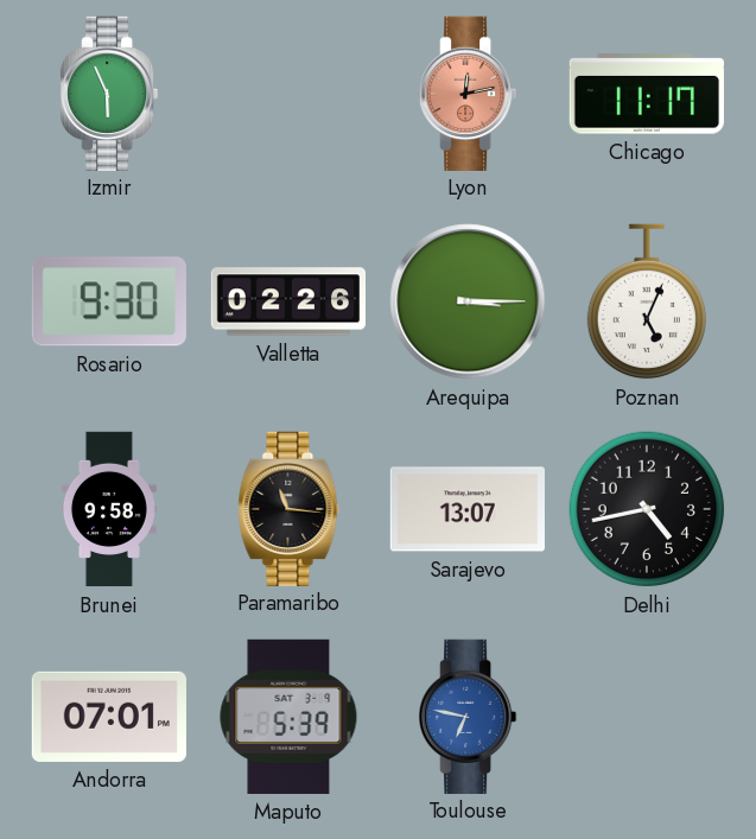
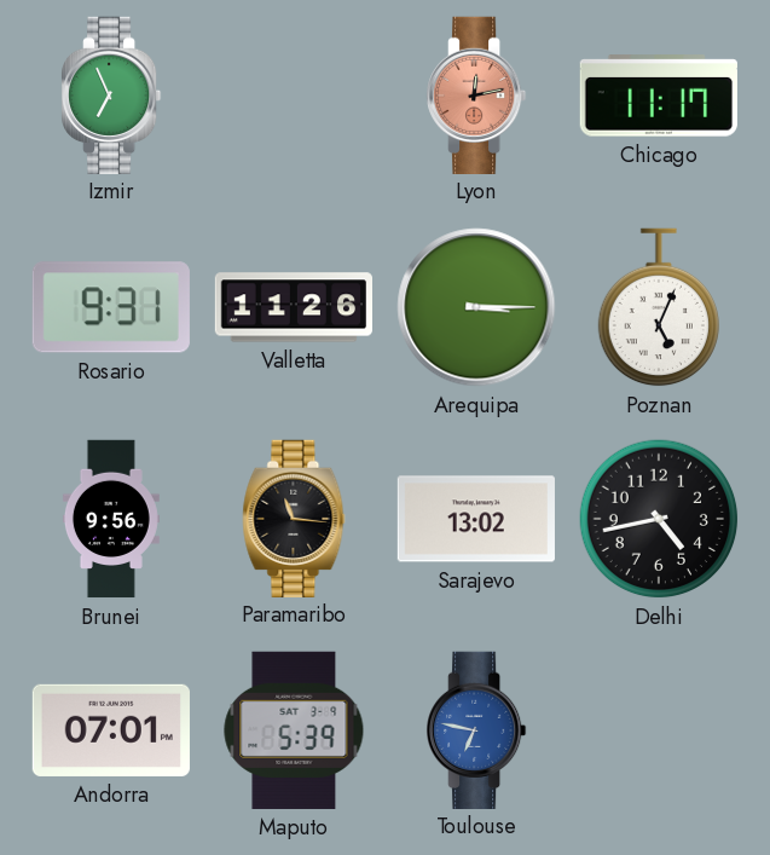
Izmir: 5:56 -> 6:56 (111, 94)
Rosario: 9:30 -> 9:31 (111, 307)
Valletta: 02:26 -> 11:26 (293, 307)
Brunei: 9:58 -> 9:56 (111, 519)
Sarajevo: 13:07 -> 13:02 (476, 519)
